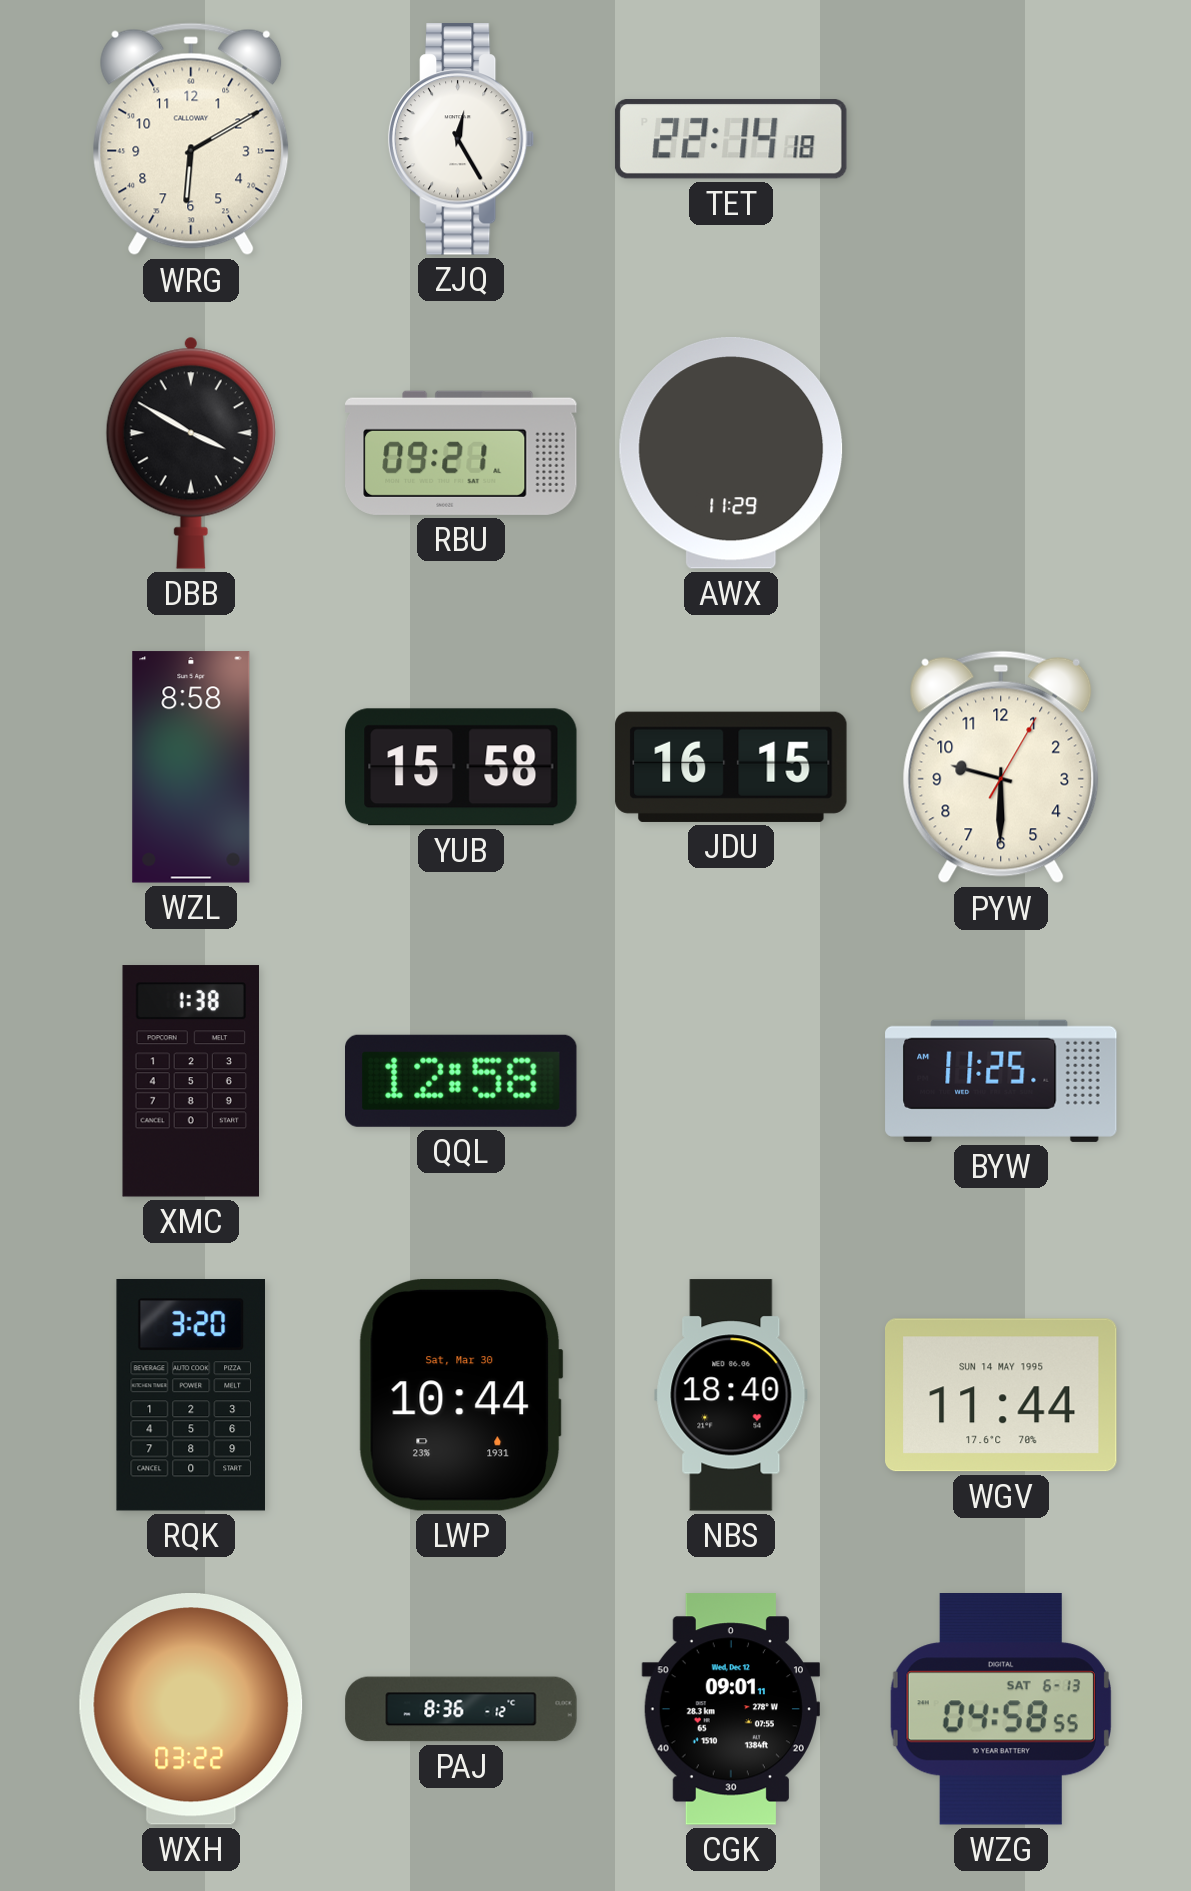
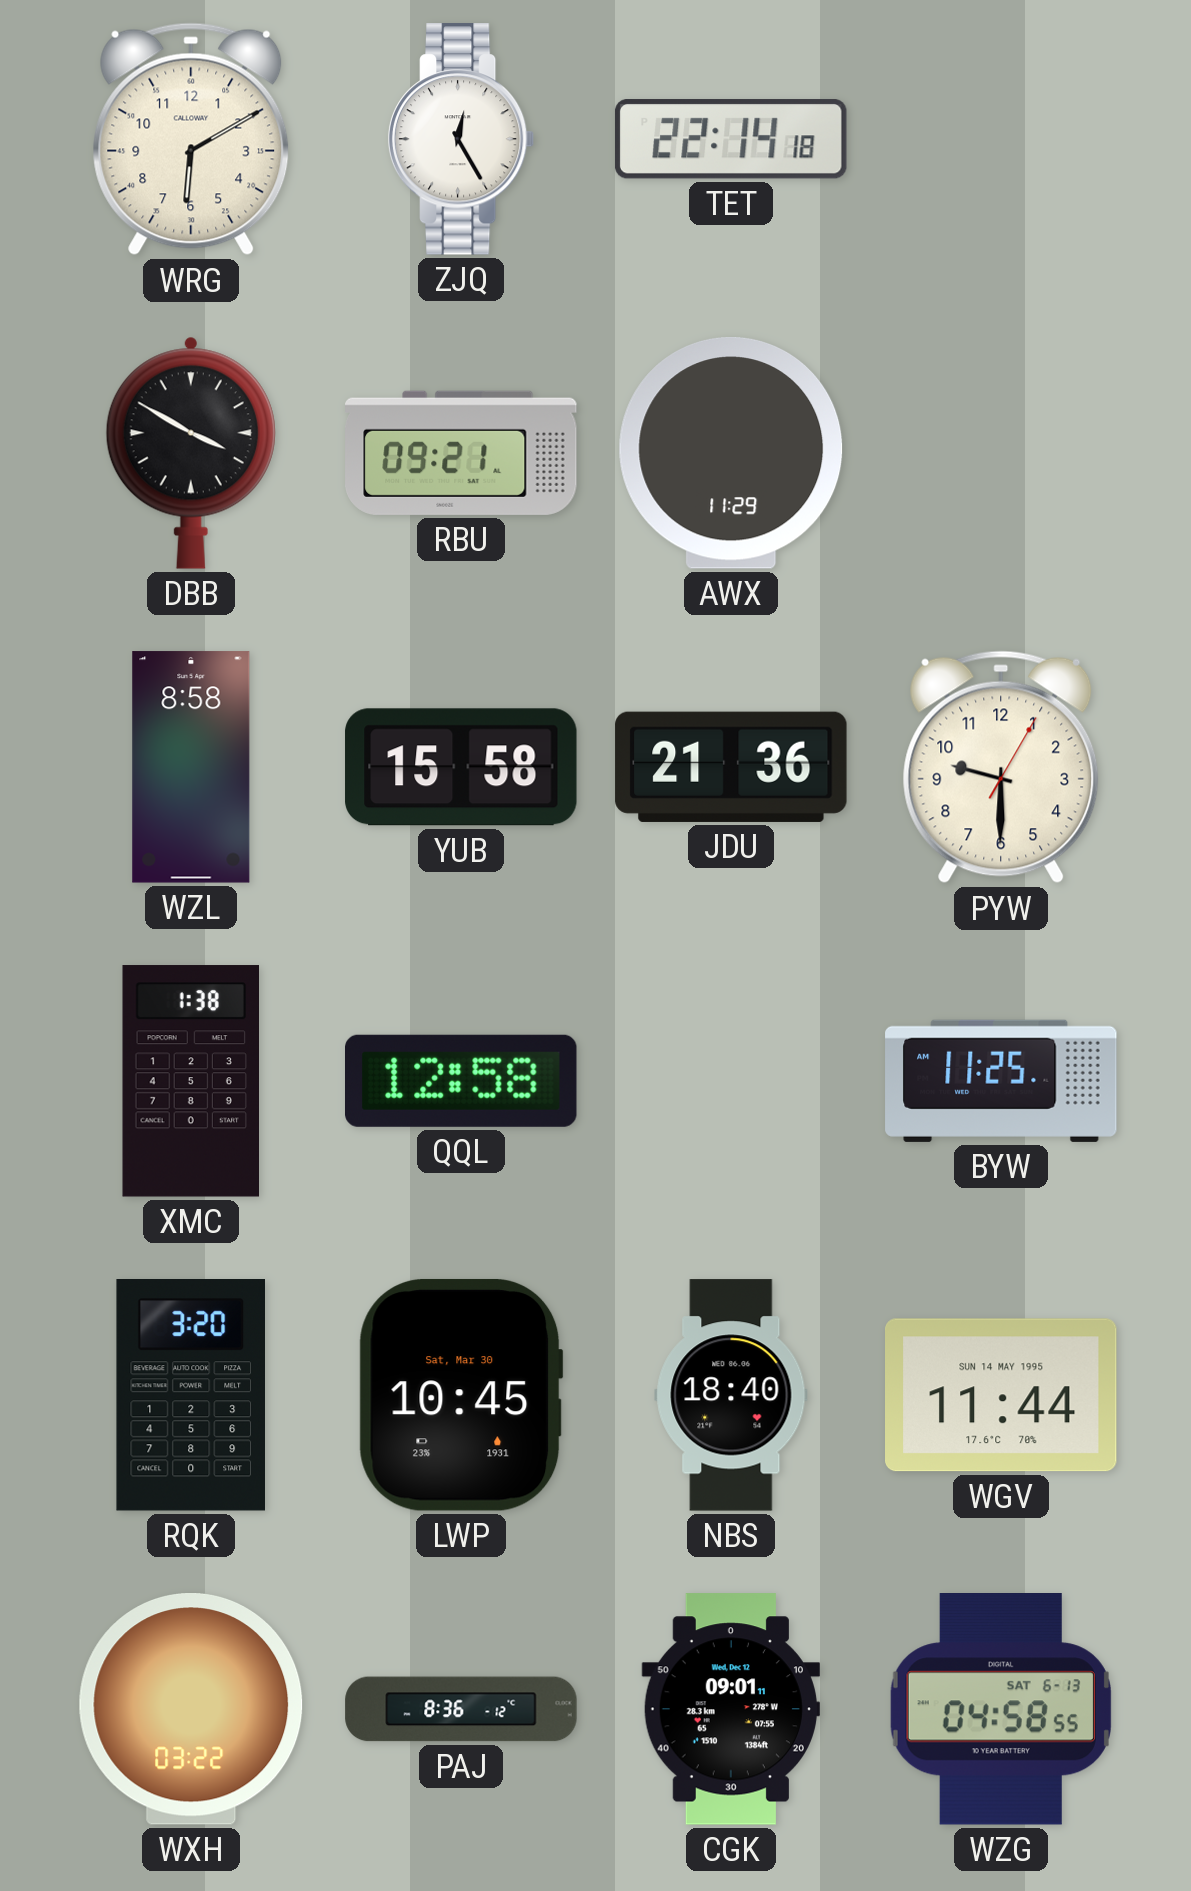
JDU: 16:15 -> 21:36 (731, 767)
LWP: 10:44 -> 10:45 (461, 1395)
